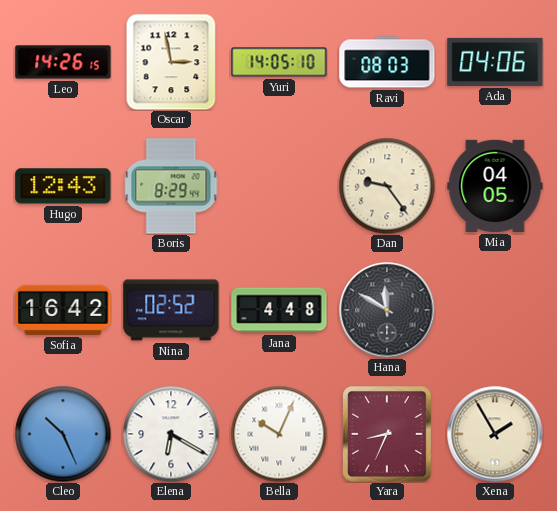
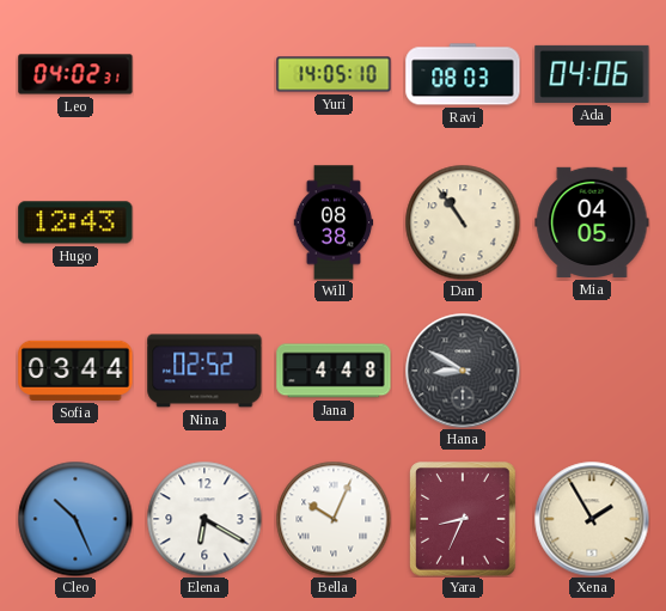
Leo: 14:26 -> 04:02 (75, 74)
Oscar: 2:58 -> none (171, 62)
Boris: 8:29 -> none (171, 186)
Will: none -> 08:38 (334, 222)
Dan: 9:24 -> 10:54 (463, 222)
Sofia: 16:42 -> 03:44 (75, 371)
Hana: 11:50 -> 8:50 (463, 371)
